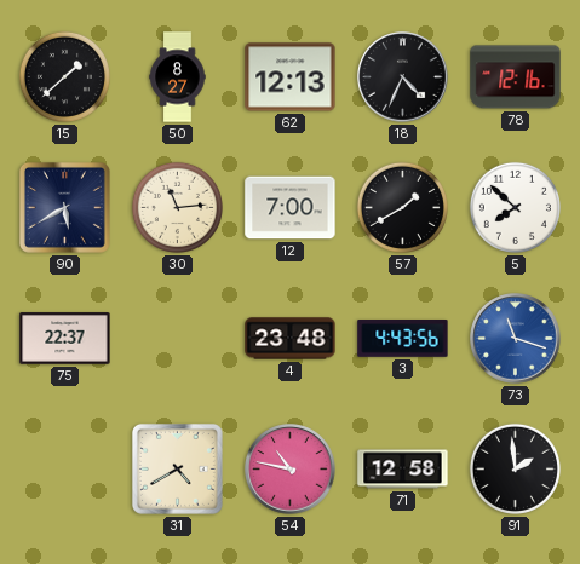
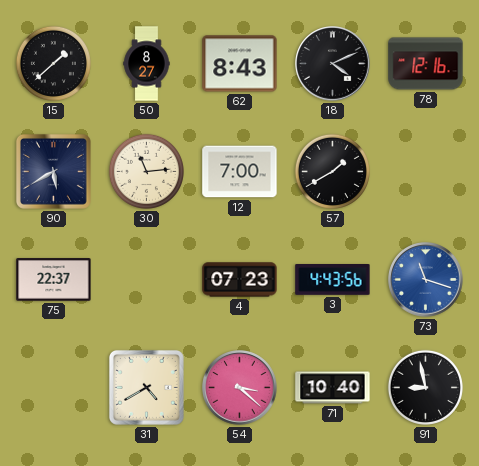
62: 12:13 -> 8:43 (240, 64)
18: 4:34 -> 4:11 (333, 64)
5: 7:52 -> none (515, 207)
4: 23:48 -> 07:23 (240, 280)
54: 10:47 -> 3:22 (240, 388)
71: 12:58 -> 10:40 (333, 388)
91: 1:59 -> 8:58 (425, 387)
